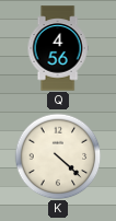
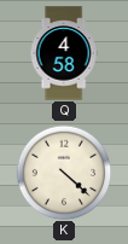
Q: 4:56 -> 4:58 (64, 53)
